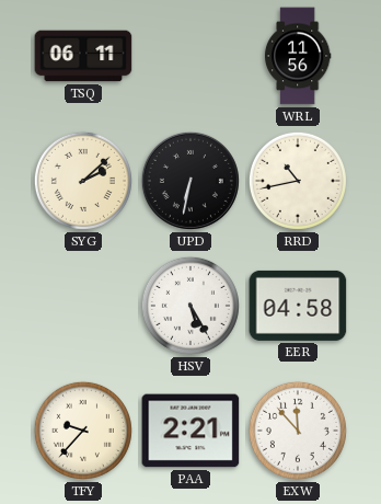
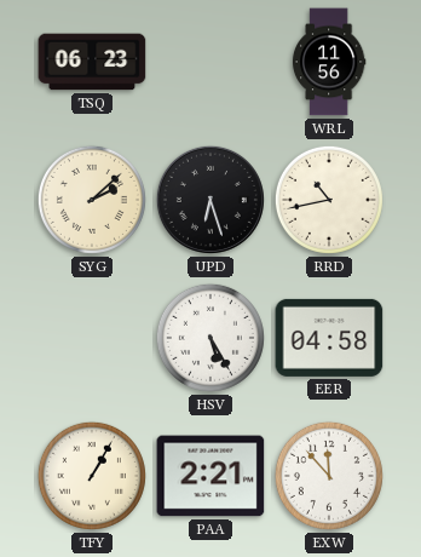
TSQ: 06:11 -> 06:23 (92, 62)
UPD: 6:32 -> 6:27 (211, 200)
TFY: 9:37 -> 1:05 (92, 476)
